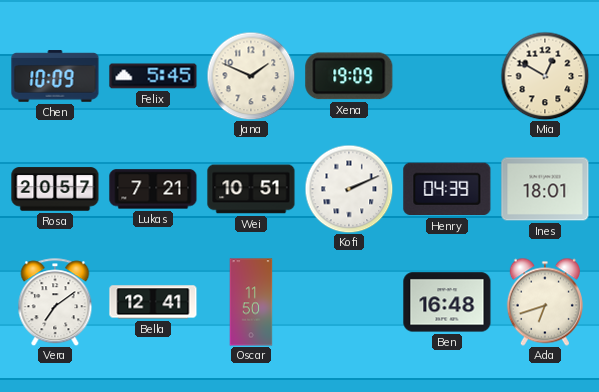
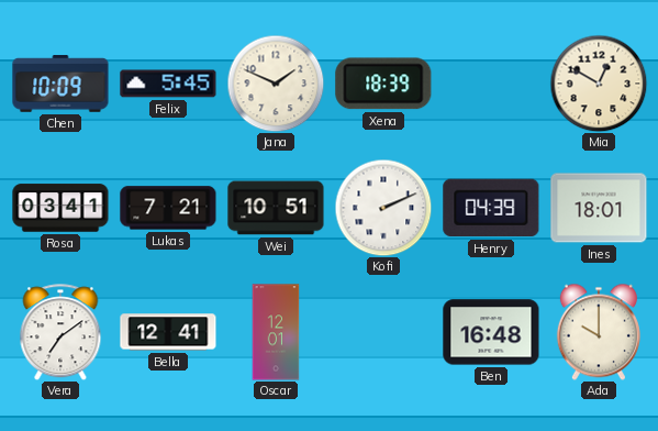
Xena: 19:09 -> 18:39 (383, 84)
Rosa: 20:57 -> 03:41 (60, 208)
Oscar: 11:50 -> 12:01 (276, 332)
Ada: 6:42 -> 10:00 (599, 332)
